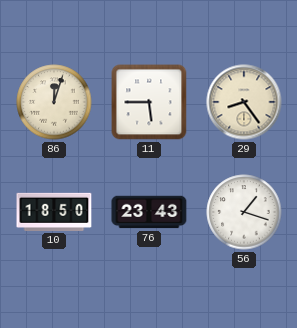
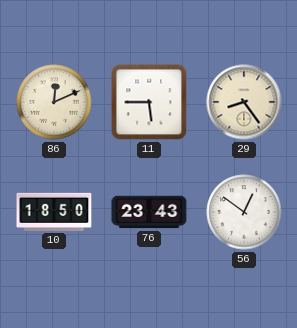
86: 12:03 -> 12:11 (54, 102)
56: 1:18 -> 12:51 (244, 212)
